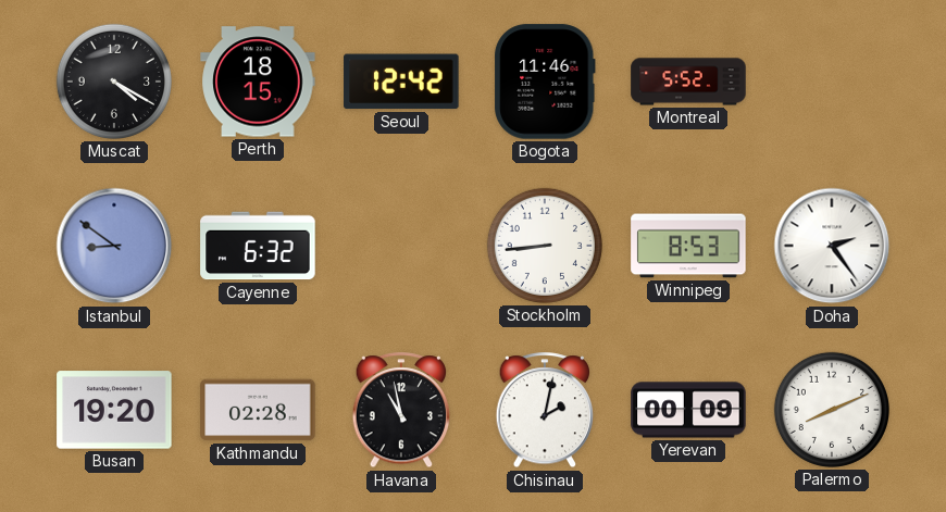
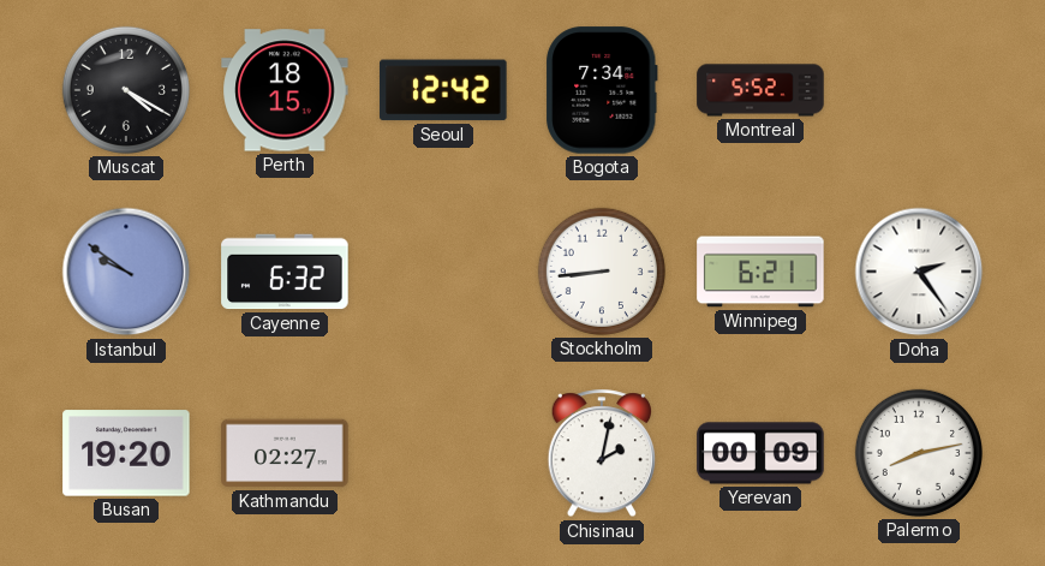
Bogota: 11:46 -> 7:34 (602, 90)
Istanbul: 8:51 -> 9:51 (126, 272)
Winnipeg: 8:53 -> 6:21 (760, 272)
Kathmandu: 02:28 -> 02:27 (285, 453)
Havana: 10:58 -> none (401, 411)
Palermo: 8:11 -> 8:13 (919, 453)
